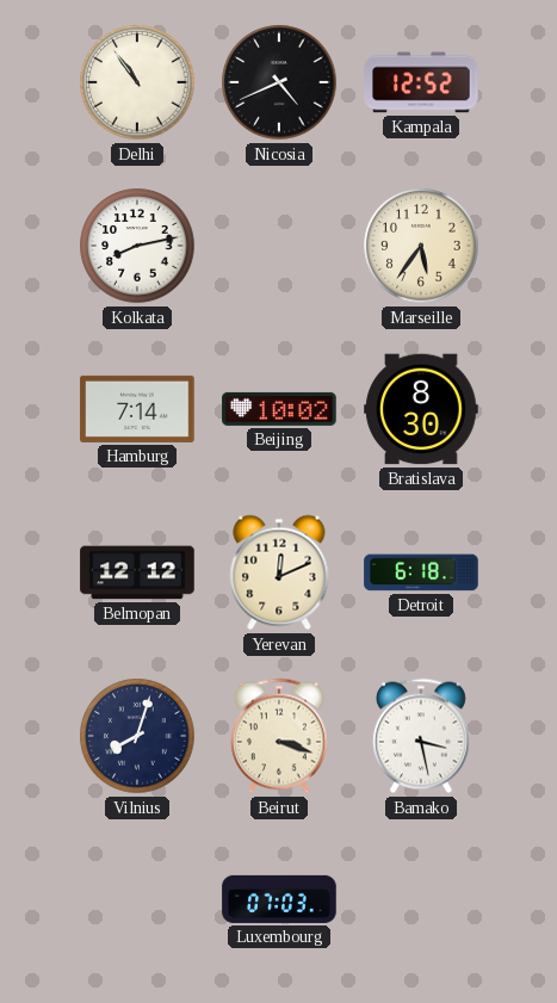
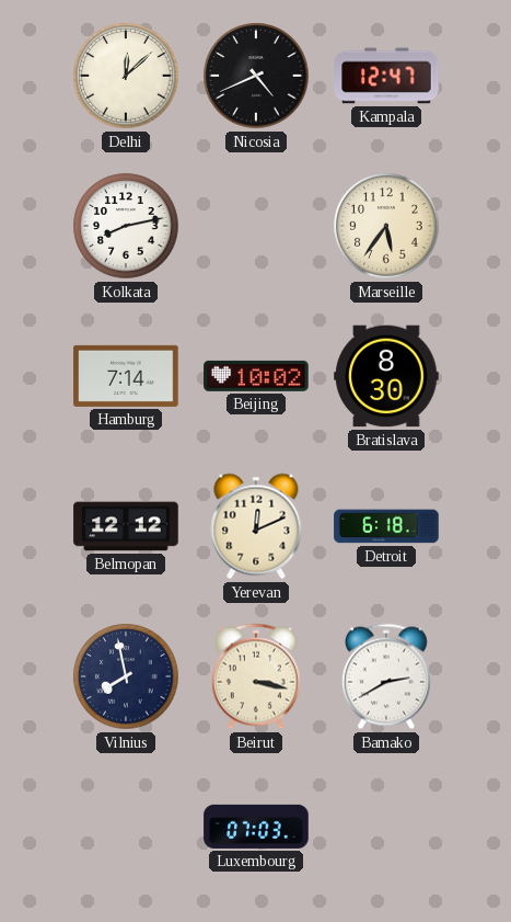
Delhi: 10:54 -> 12:08 (126, 76)
Kampala: 12:52 -> 12:47 (386, 76)
Vilnius: 8:03 -> 7:58 (126, 676)
Beirut: 3:18 -> 3:17 (256, 676)
Bamako: 3:28 -> 2:40 (386, 676)
